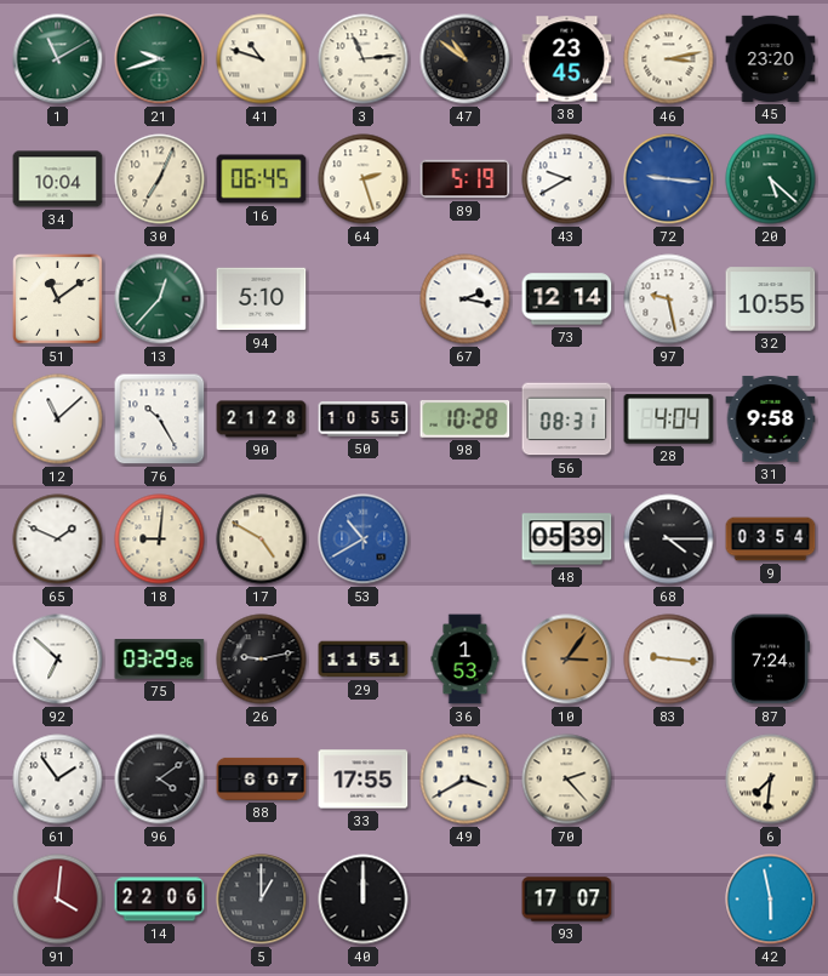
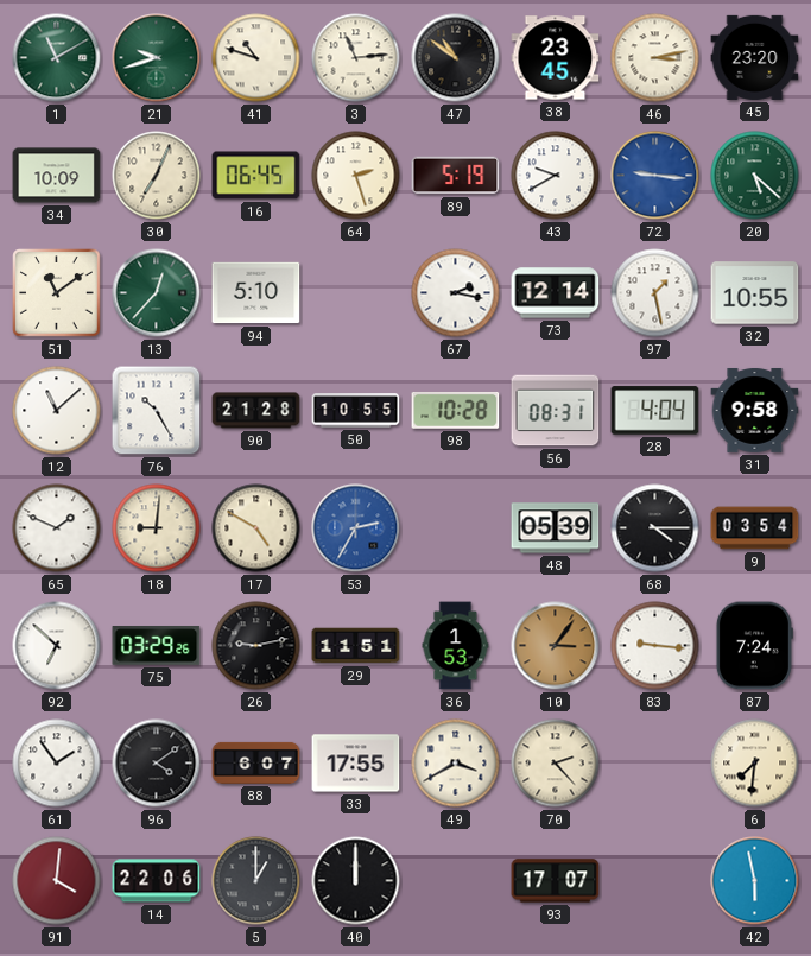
34: 10:04 -> 10:09 (57, 176)
97: 9:28 -> 1:28 (655, 293)
53: 10:40 -> 2:35 (356, 528)
